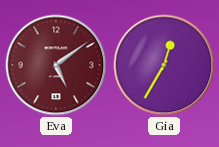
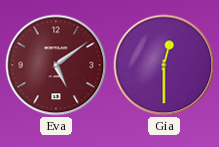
Gia: 12:35 -> 12:30 (164, 65)
